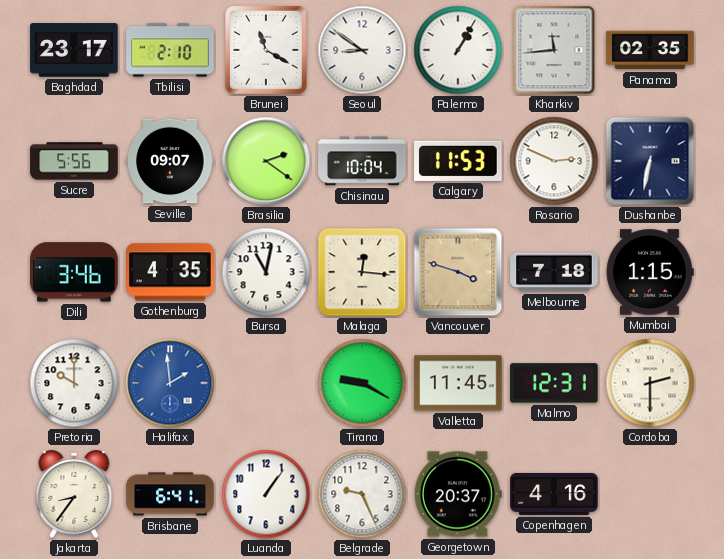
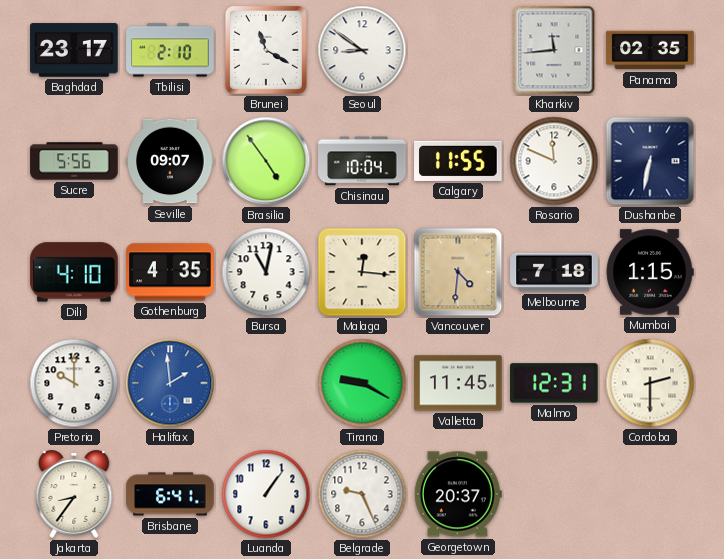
Palermo: 1:05 -> none (458, 50)
Brasilia: 2:21 -> 4:54 (266, 161)
Calgary: 11:53 -> 11:55 (458, 161)
Rosario: 2:49 -> 11:49 (554, 161)
Dili: 3:46 -> 4:10 (74, 272)
Vancouver: 3:48 -> 4:31 (458, 272)
Copenhagen: 4:16 -> none (554, 494)
